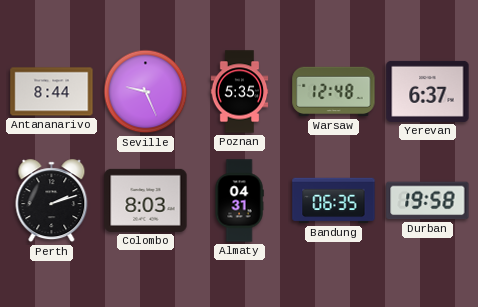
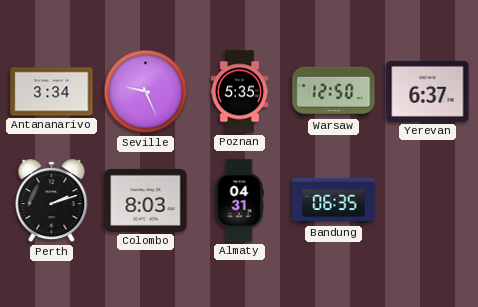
Antananarivo: 8:44 -> 3:34 (52, 92)
Warsaw: 12:48 -> 12:50 (334, 92)
Durban: 19:58 -> none (428, 201)
